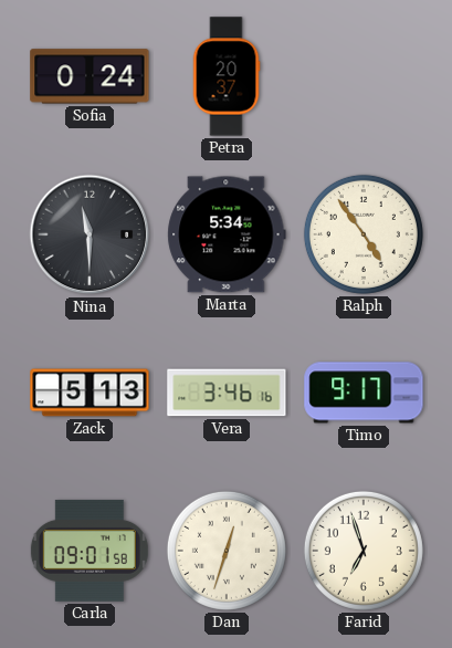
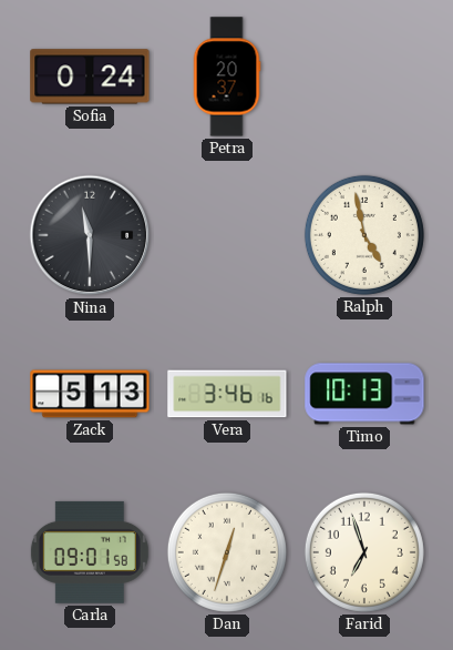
Marta: 5:34 -> none (227, 234)
Ralph: 4:54 -> 4:58 (364, 235)
Timo: 9:17 -> 10:13 (364, 394)
